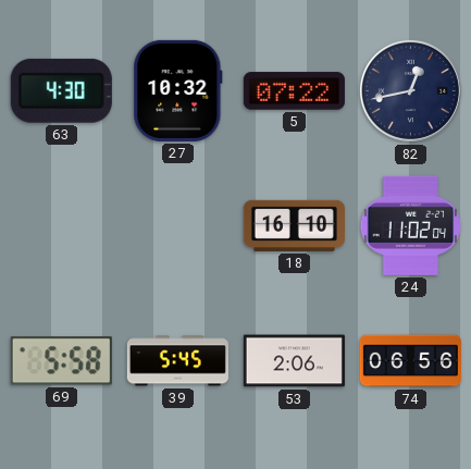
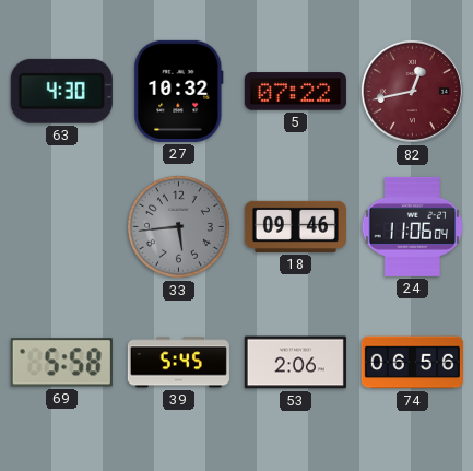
82 dial: navy -> burgundy (412, 91)
33: none -> 5:44 (178, 226)
18: 16:10 -> 09:46 (295, 226)
24: 11:02 -> 11:06 (413, 226)
